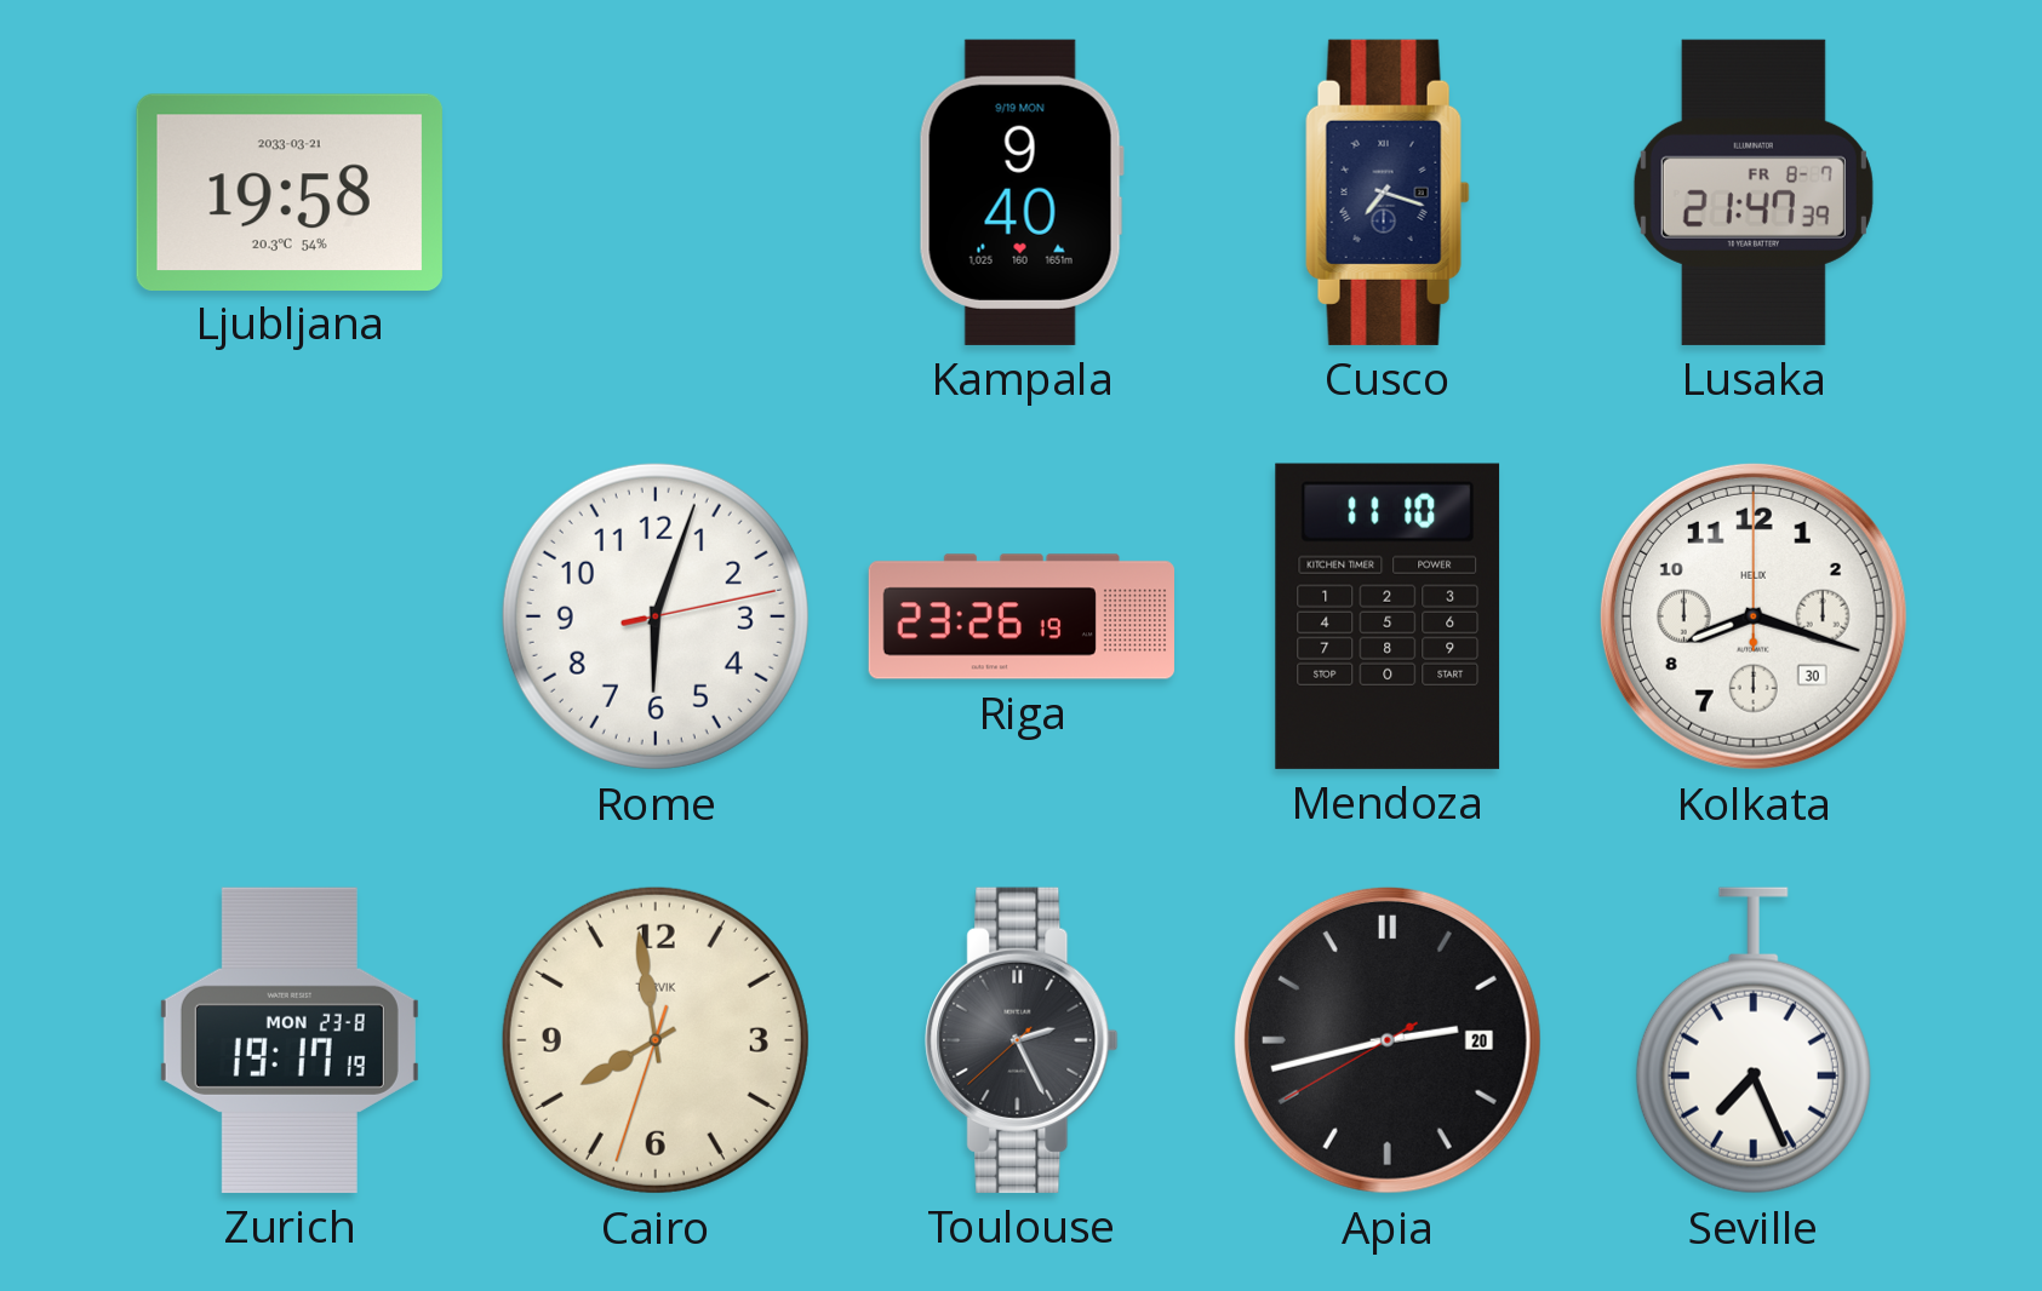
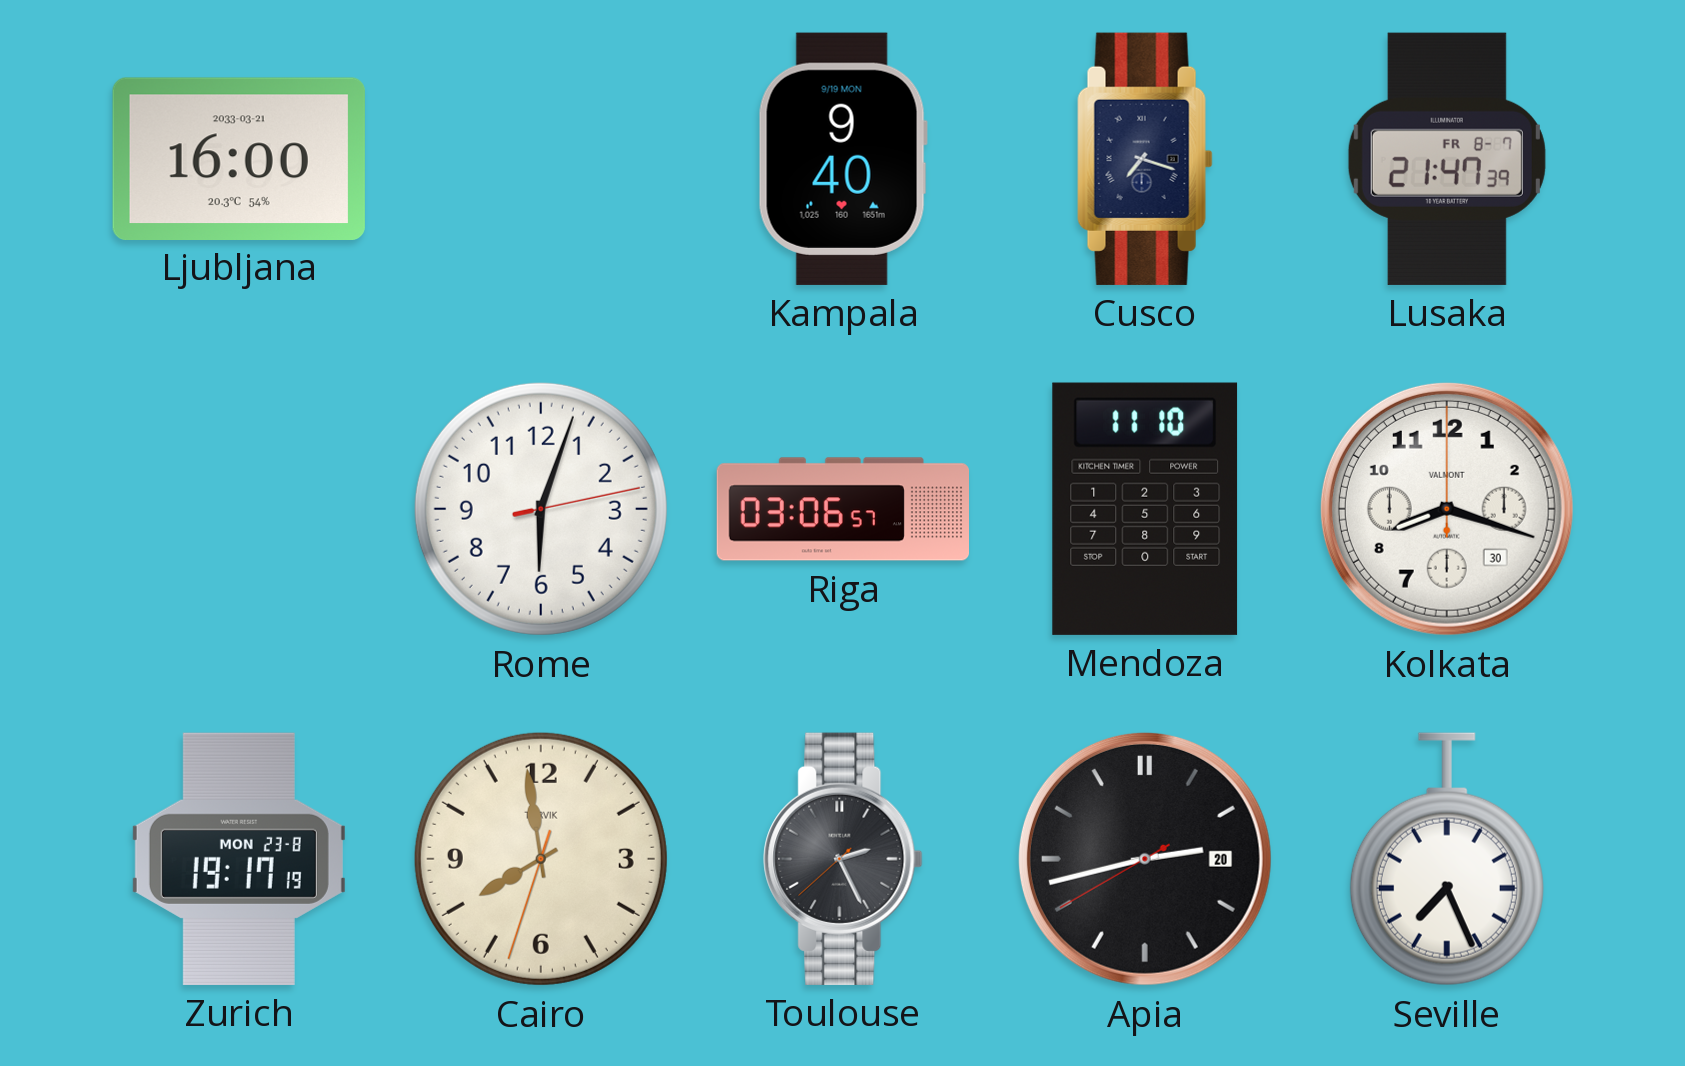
Ljubljana: 19:58 -> 16:00 (239, 158)
Riga: 23:26 -> 03:06 (842, 509)
Kolkata brand: HELIX -> VALMONT (1447, 509)
